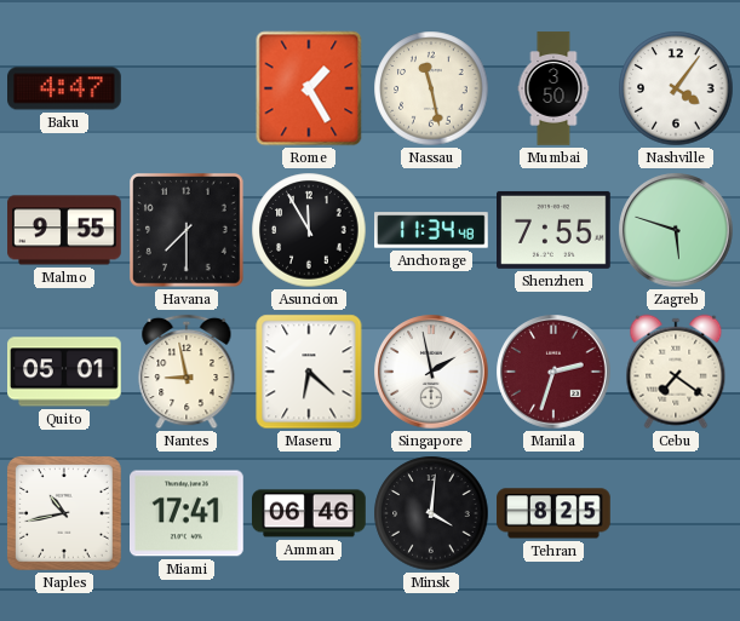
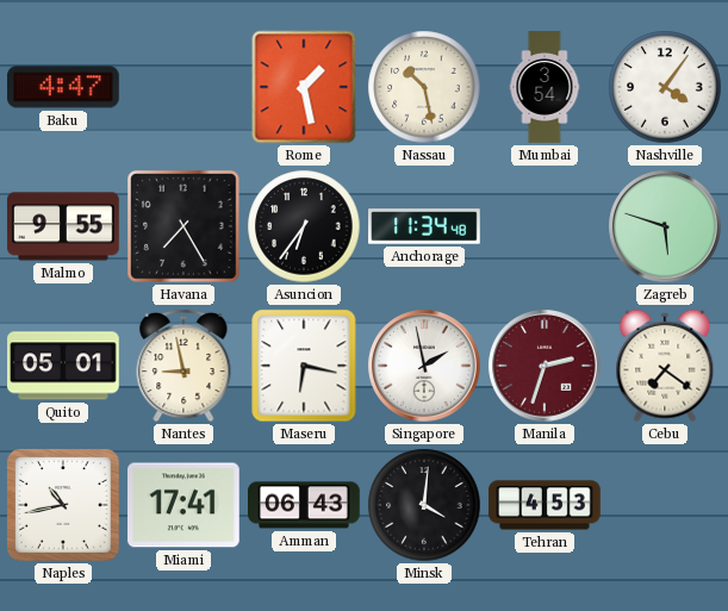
Rome: 1:25 -> 1:28 (304, 87)
Nassau: 11:28 -> 10:28 (424, 87)
Mumbai: 3:50 -> 3:54 (545, 87)
Havana: 7:30 -> 7:25 (185, 227)
Asuncion: 11:55 -> 6:36 (304, 226)
Shenzhen: 7:55 -> none (555, 230)
Maseru: 6:22 -> 6:17 (304, 366)
Amman: 06:46 -> 06:43 (305, 505)
Tehran: 8:25 -> 4:53 (545, 505)
